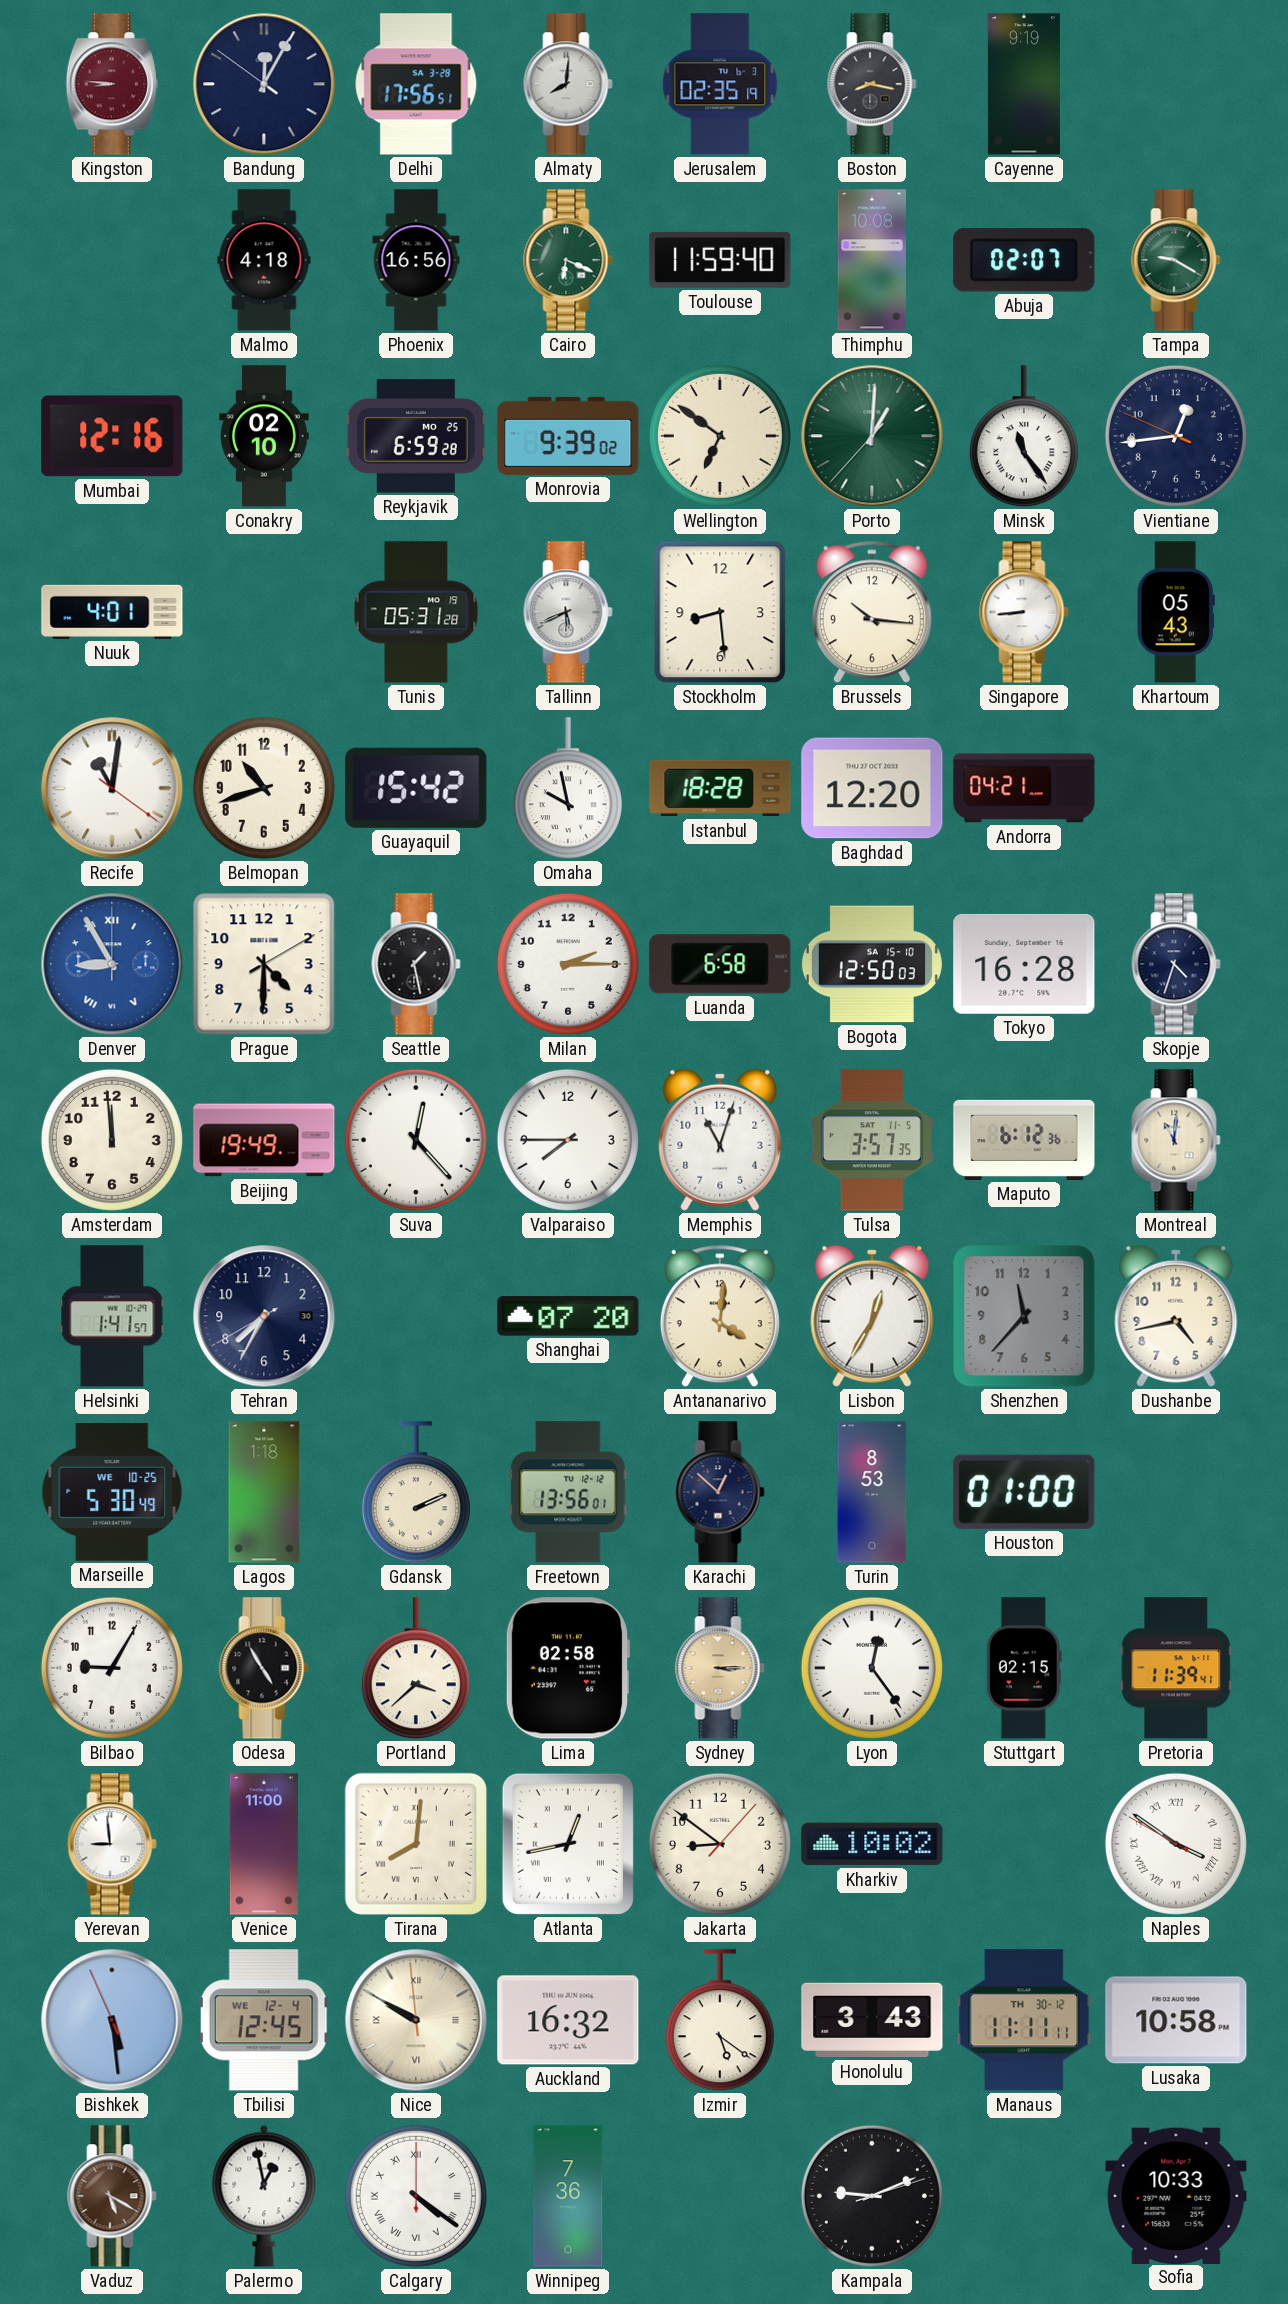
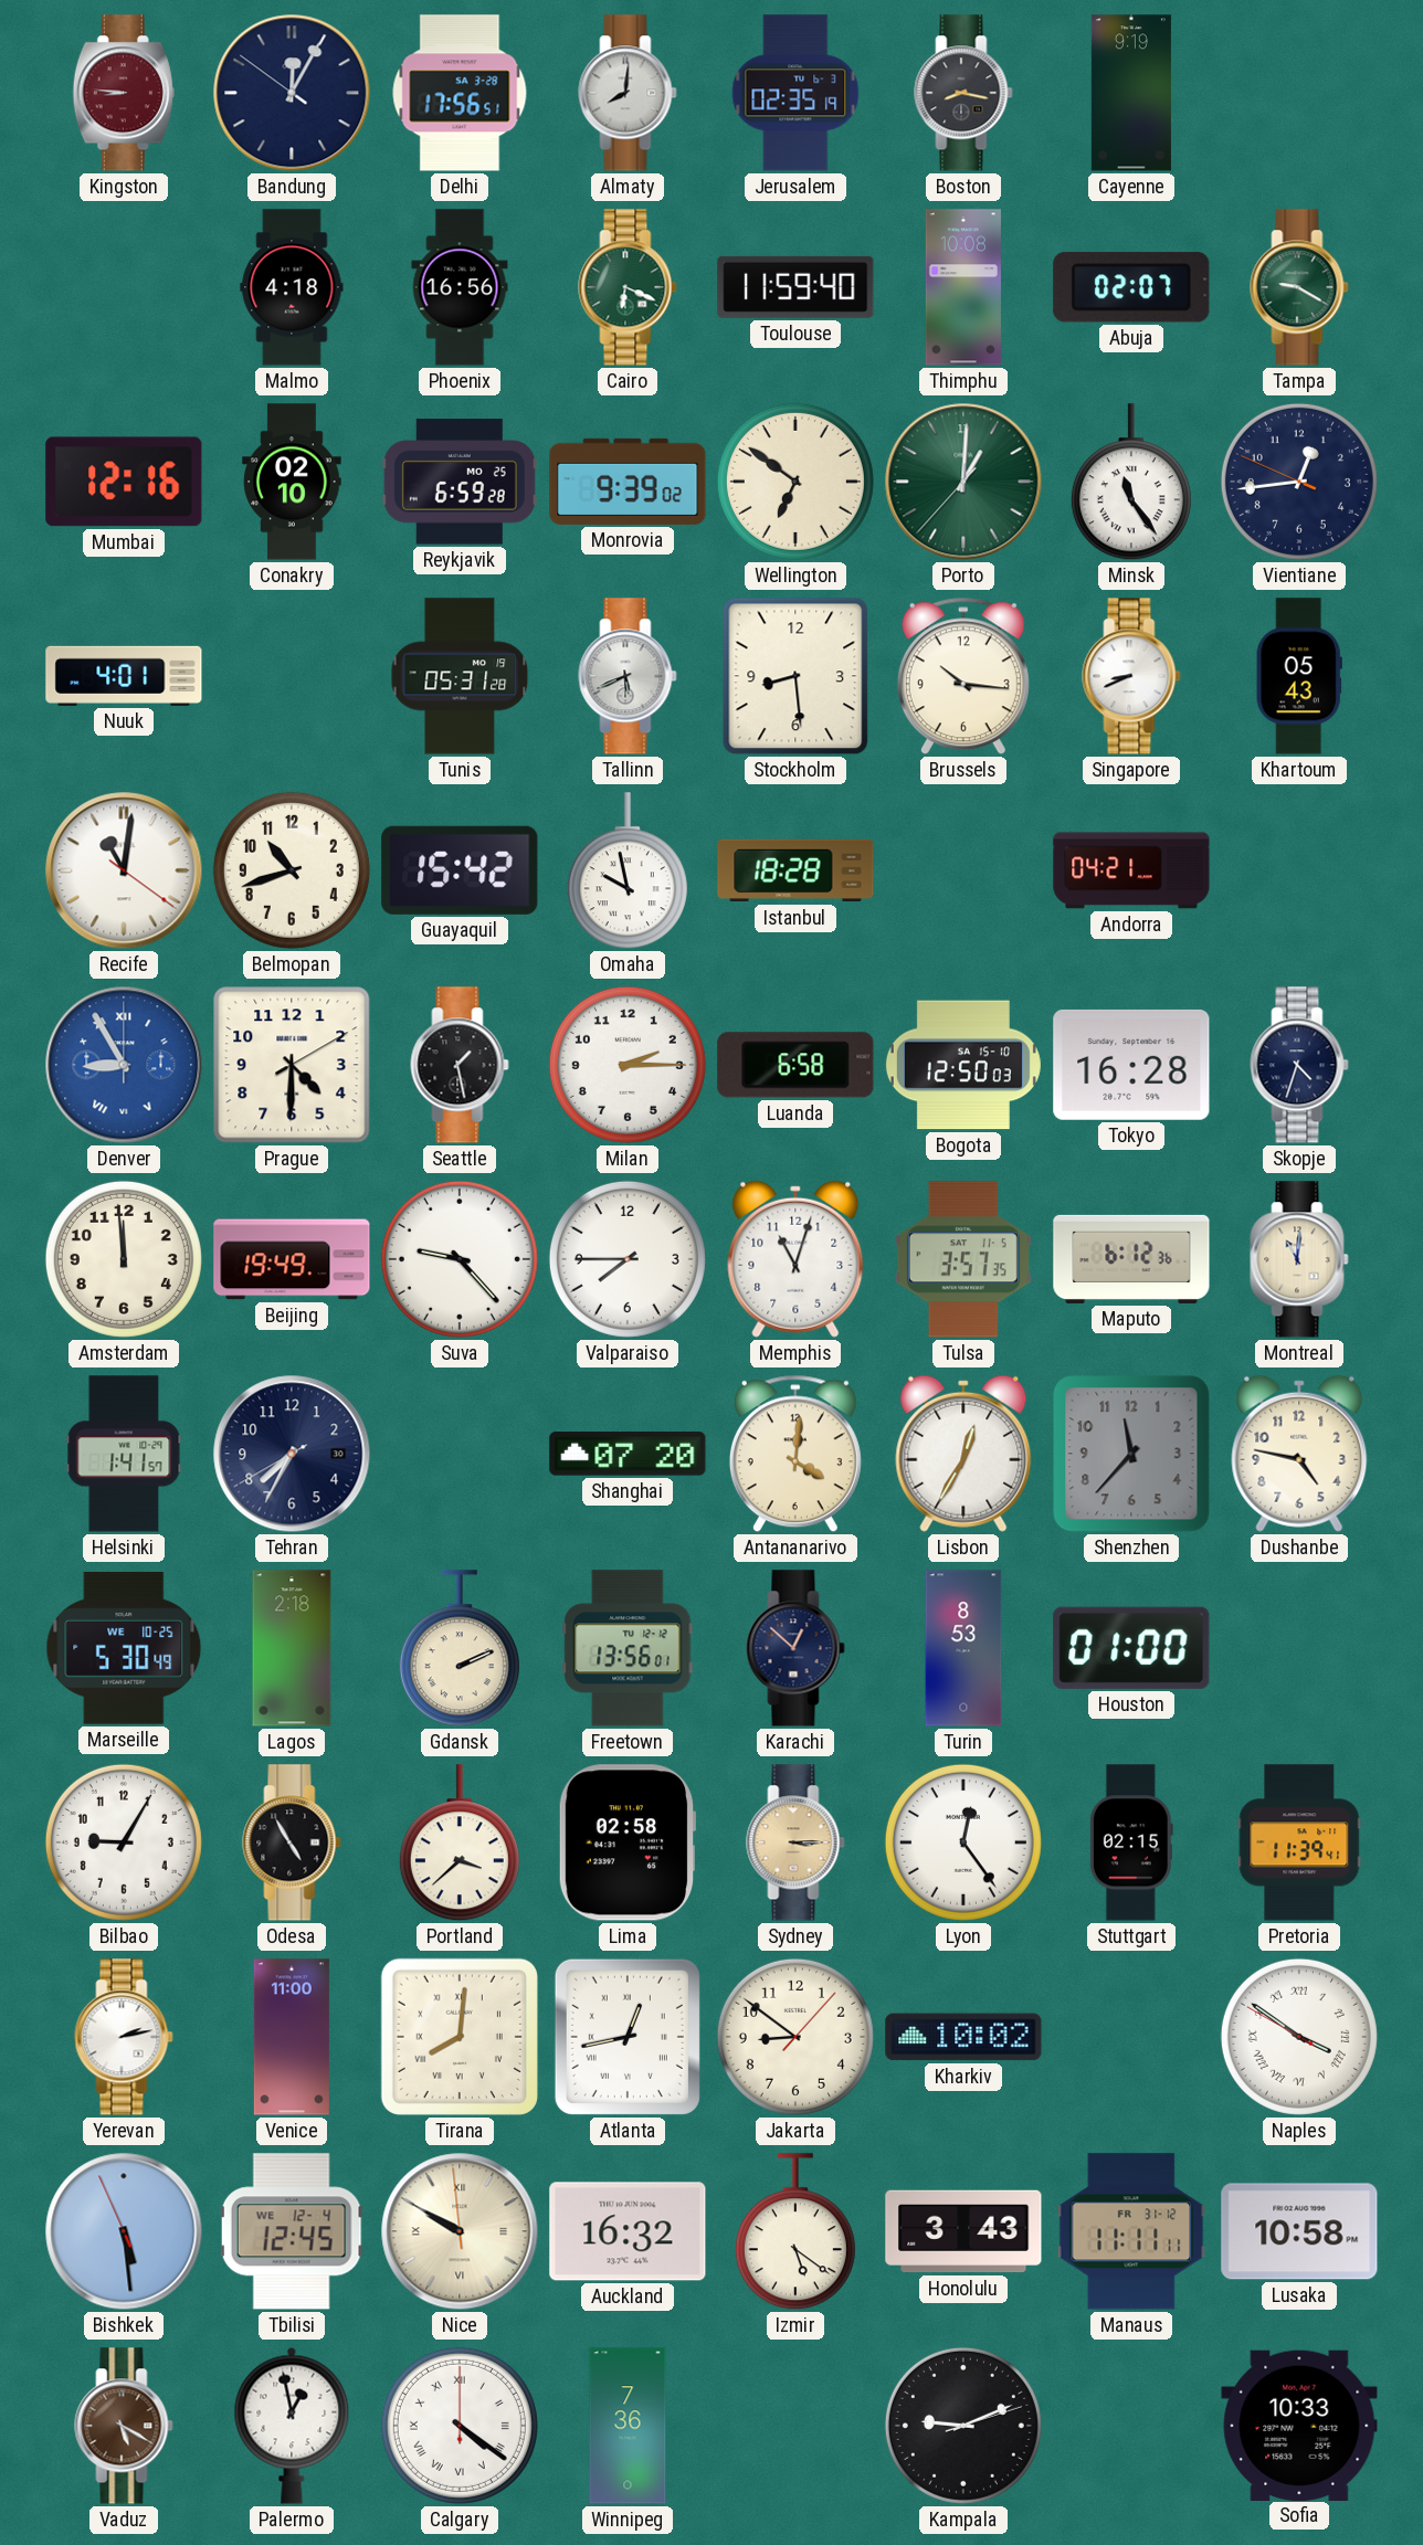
Singapore: 8:44 -> 8:41 (1131, 676)
Baghdad: 12:20 -> none (872, 788)
Suva: 12:23 -> 9:23 (460, 1259)
Dushanbe: 4:43 -> 4:47 (1299, 1454)
Lagos: 1:18 -> 2:18 (292, 1648)
Yerevan: 8:59 -> 2:13 (124, 2037)
Manaus date: TH 30-12 -> FR 31-12 (1131, 2231)
